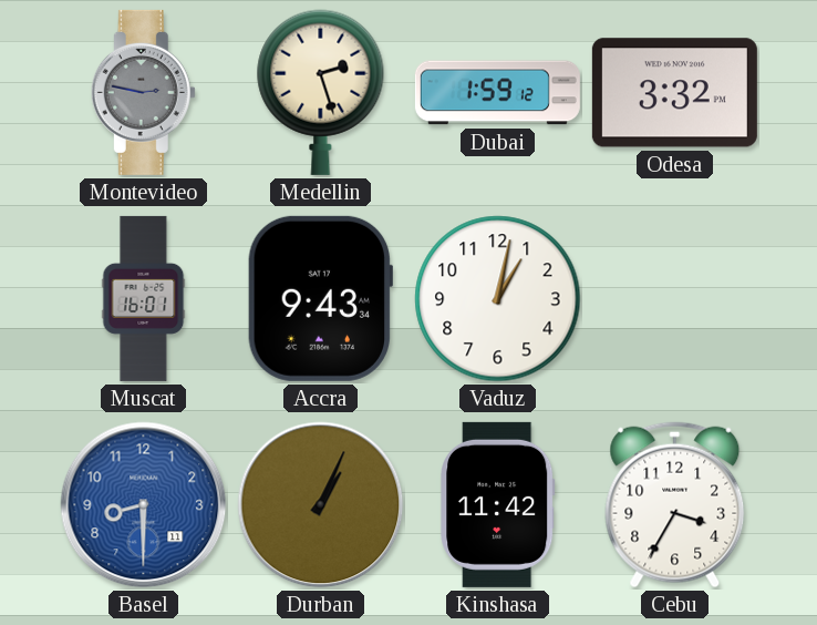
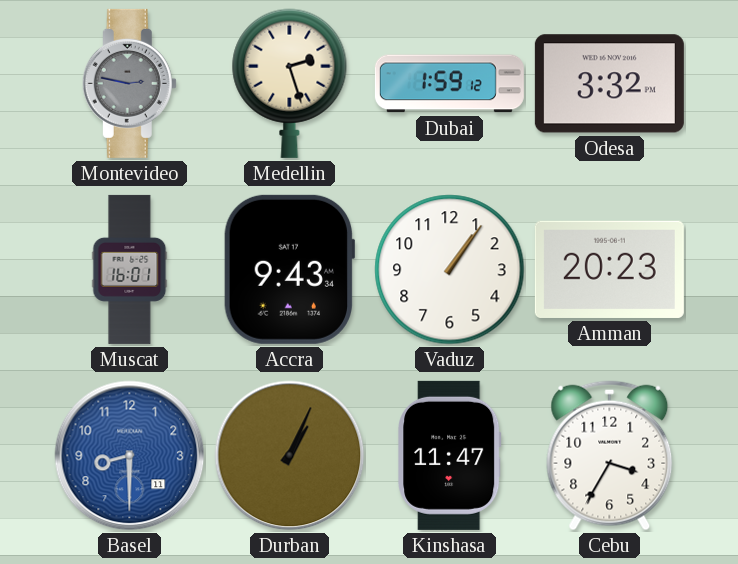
Vaduz: 1:02 -> 1:06 (450, 270)
Amman: none -> 20:23 (609, 269)
Kinshasa: 11:42 -> 11:47 (450, 455)
